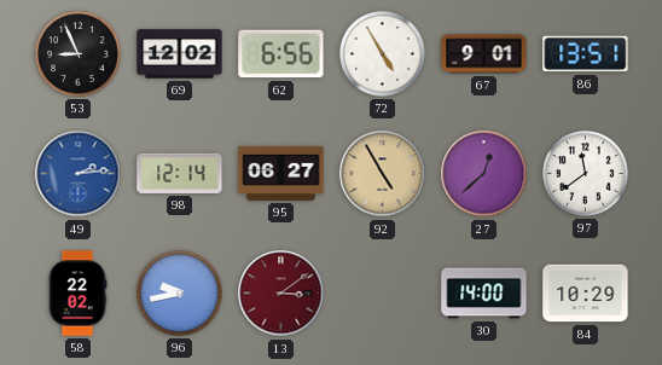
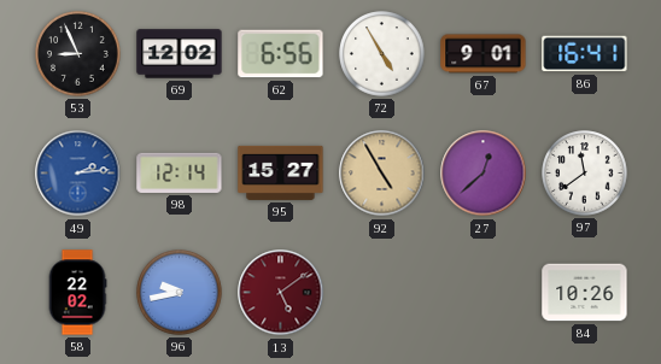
86: 13:51 -> 16:41 (585, 54)
95: 06:27 -> 15:27 (281, 172)
13: 3:09 -> 5:09 (281, 293)
30: 14:00 -> none (484, 294)
84: 10:29 -> 10:26 (585, 293)
